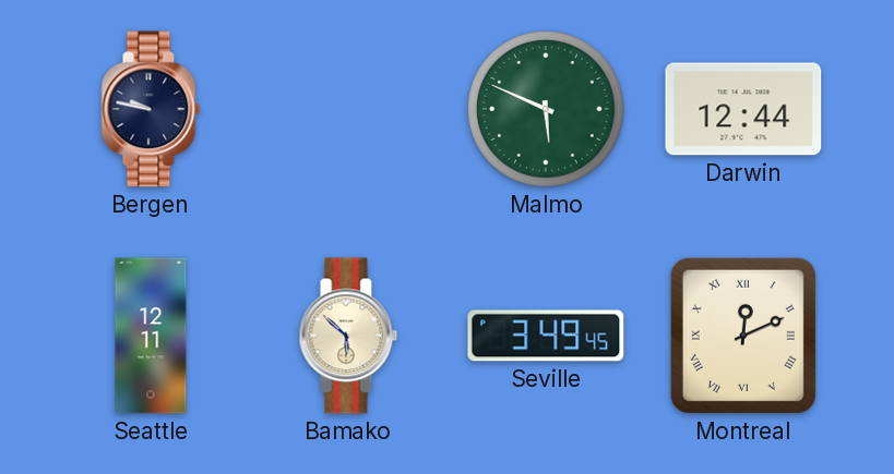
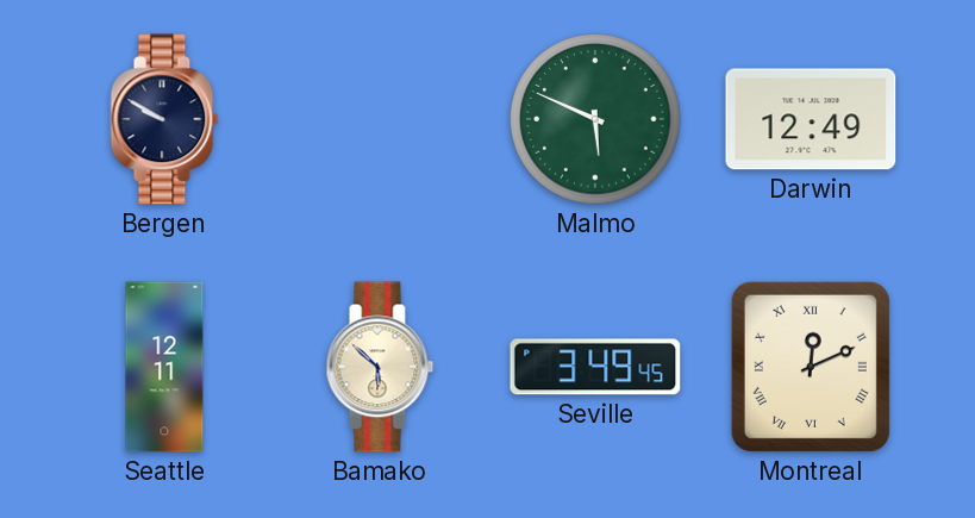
Bergen: 9:47 -> 9:50 (164, 119)
Darwin: 12:44 -> 12:49 (811, 119)
